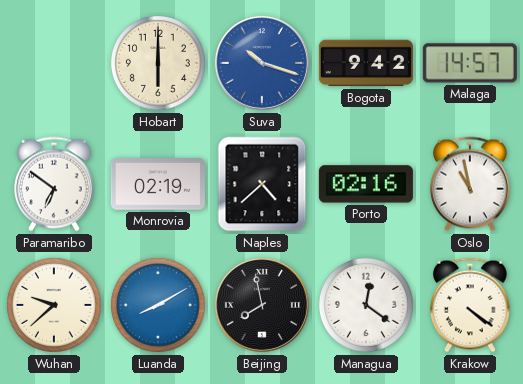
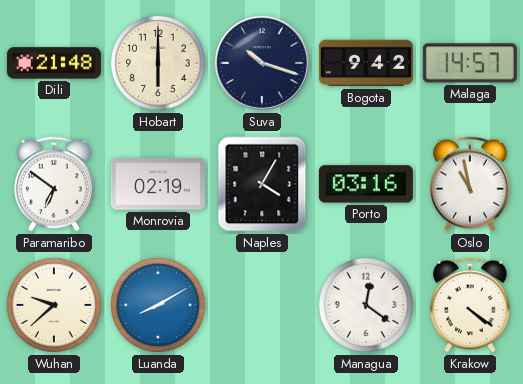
Dili: none -> 21:48 (54, 63)
Suva dial: blue -> navy (262, 63)
Naples: 4:38 -> 4:05 (262, 184)
Porto: 02:16 -> 03:16 (366, 184)
Beijing: 7:58 -> none (262, 305)
